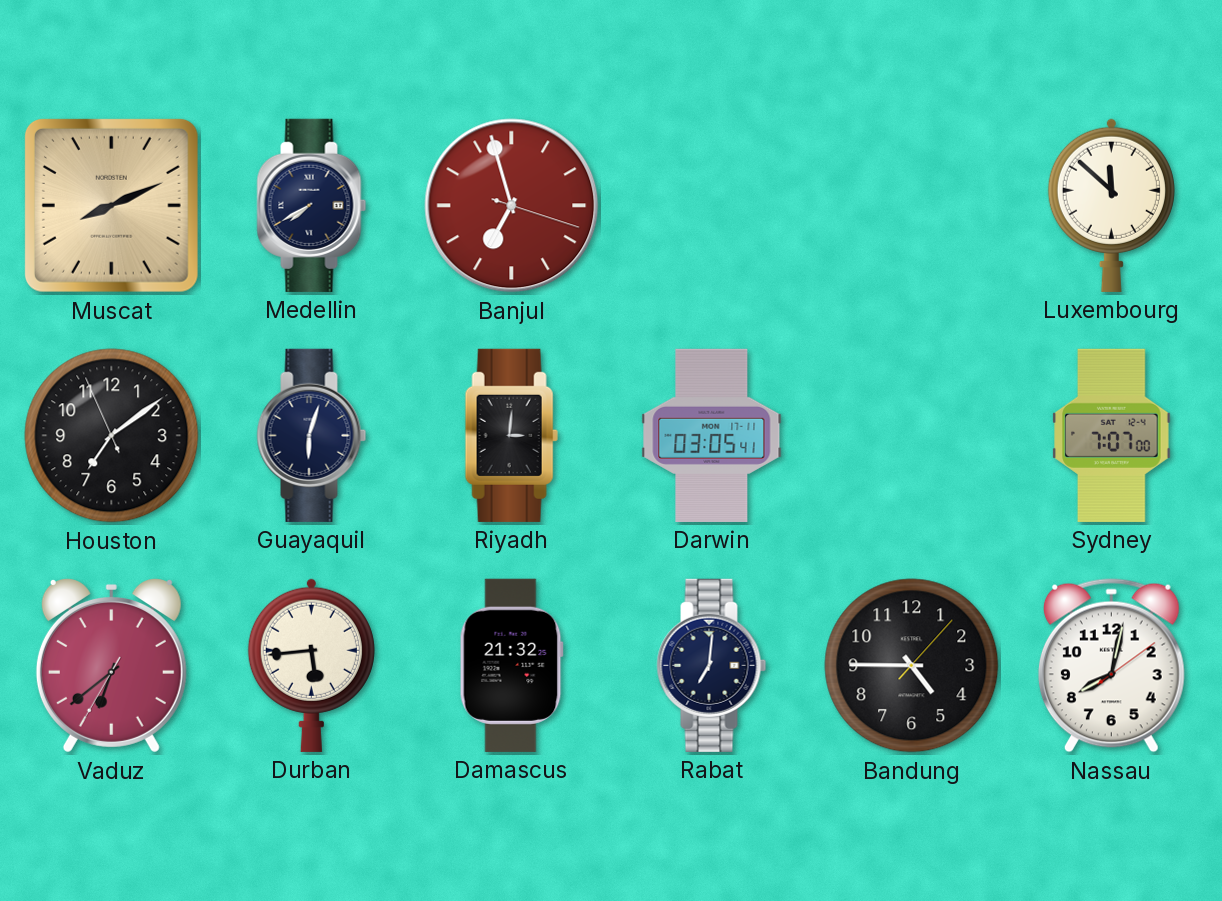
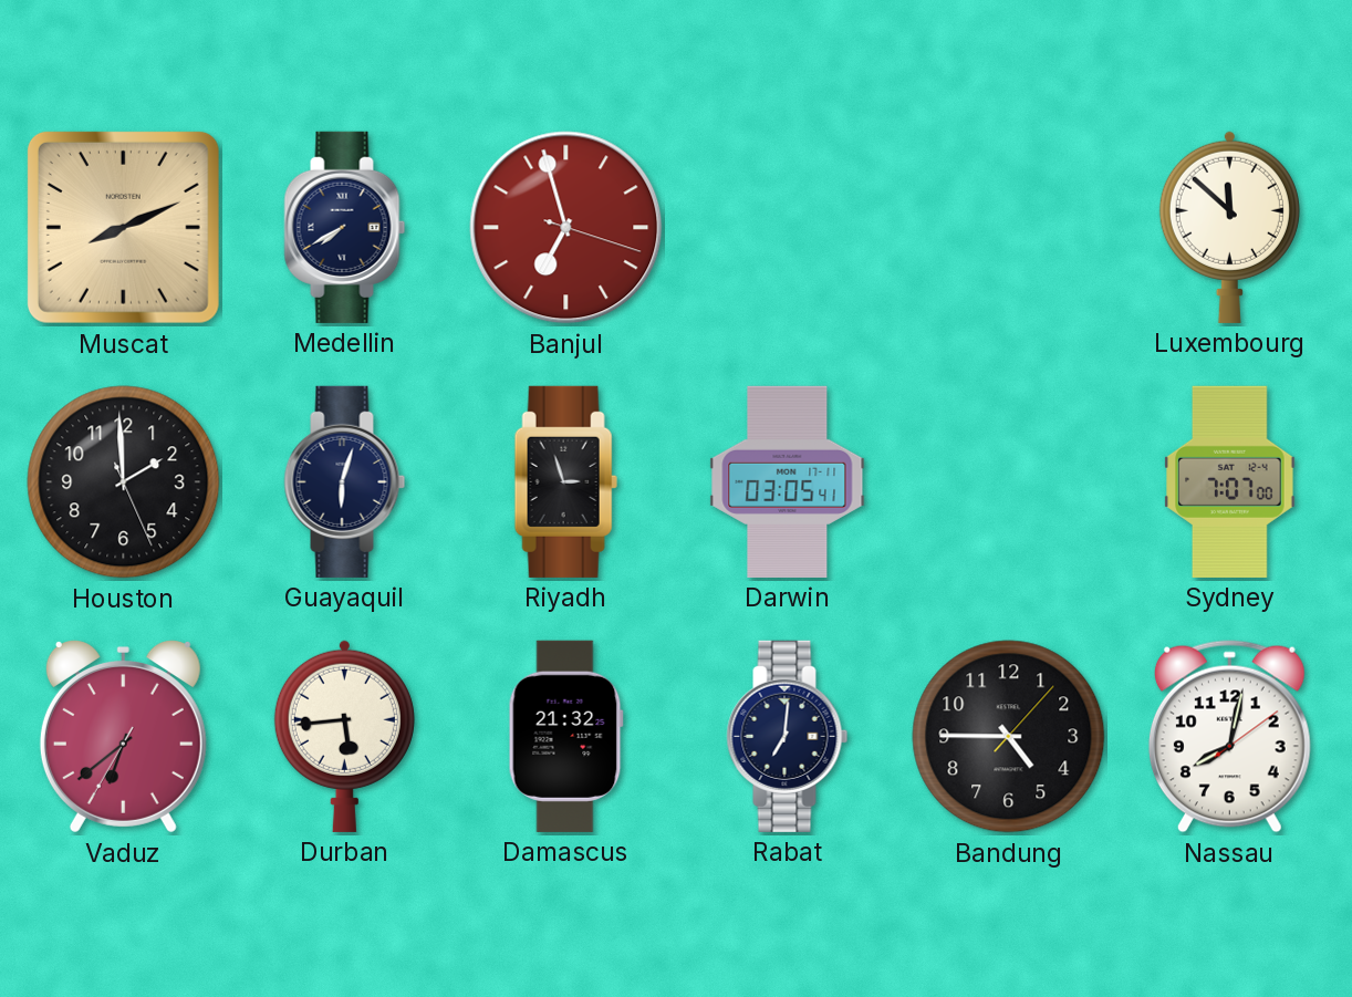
Houston: 7:08 -> 1:59 (124, 482)
Riyadh: 3:01 -> 2:57 (565, 481)
